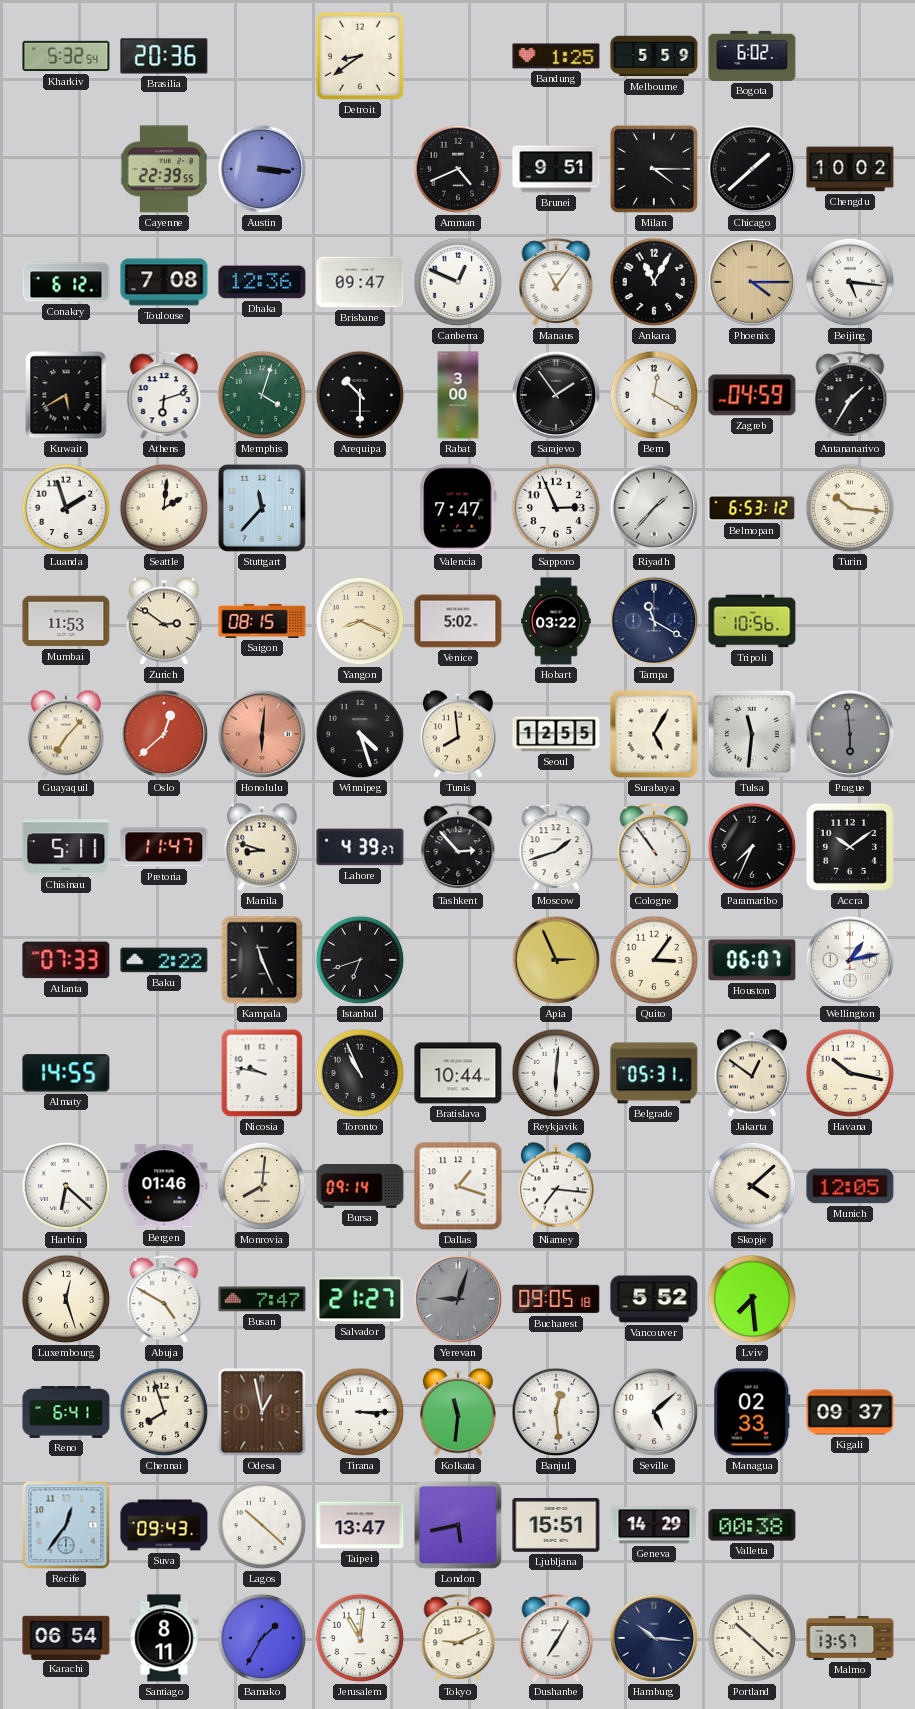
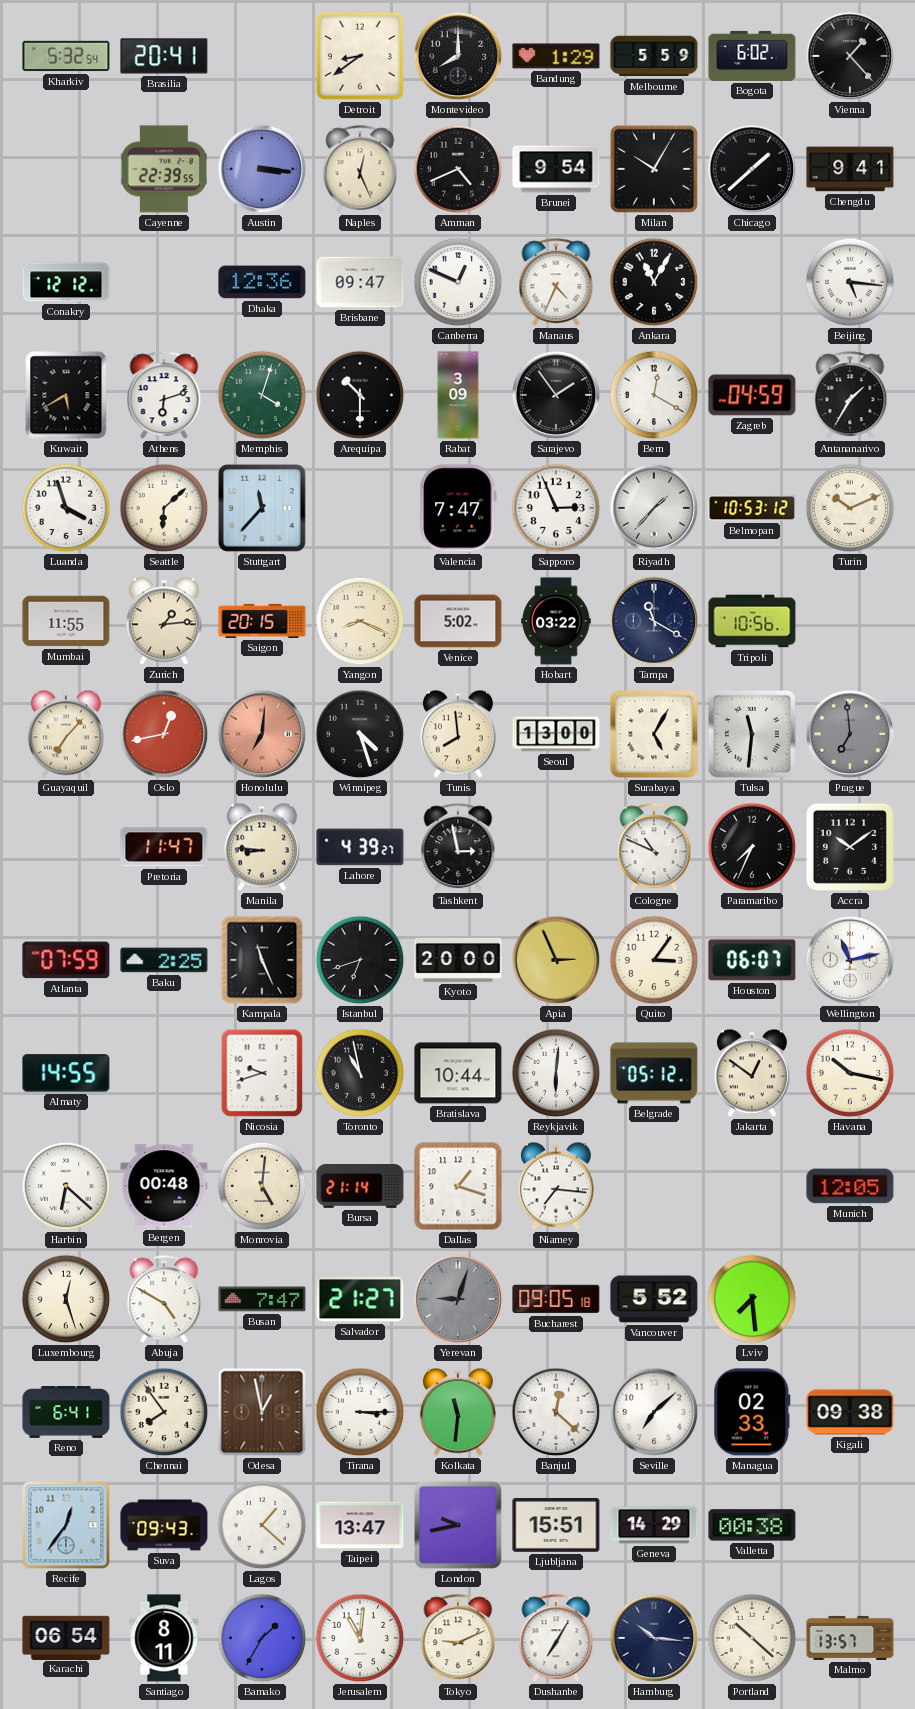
Brasilia: 20:36 -> 20:41 (164, 56)
Montevideo: none -> 8:00 (458, 56)
Bandung: 1:25 -> 1:29 (556, 56)
Vienna: none -> 1:23 (850, 56)
Naples: none -> 12:26 (360, 170)
Brunei: 9:51 -> 9:54 (556, 169)
Milan: 4:15 -> 10:05 (654, 169)
Chengdu: 10:02 -> 9:41 (850, 169)
Conakry: 6:12 -> 12:12 (66, 282)
Toulouse: 7:08 -> none (164, 282)
Manaus: 11:06 -> 4:34 (556, 283)
Phoenix: 4:15 -> none (752, 282)
Rabat: 3:00 -> 3:09 (458, 395)
Luanda: 1:57 -> 3:57 (66, 508)
Seattle: 2:01 -> 6:08 (164, 508)
Belmopan: 6:53 -> 10:53 (752, 508)
Turin: 10:16 -> 10:11 (850, 508)
Mumbai: 11:53 -> 11:55 (66, 621)
Zurich: 2:51 -> 1:14 (164, 621)
Saigon: 08:15 -> 20:15 (262, 621)
Oslo: 12:38 -> 12:43 (164, 734)
Honolulu: 6:01 -> 7:01 (262, 734)
Seoul: 12:55 -> 13:00 (556, 734)
Prague: 5:59 -> 6:59 (850, 734)
Chisinau: 5:11 -> none (66, 847)
Manila: 8:48 -> 8:46 (262, 847)
Tashkent: 2:53 -> 2:58 (458, 848)
Moscow: 1:42 -> none (556, 848)
Cologne: 10:54 -> 10:49 (654, 848)
Atlanta: 07:33 -> 07:59 (66, 960)
Baku: 2:22 -> 2:25 (164, 960)
Kyoto: none -> 20:00 (458, 961)
Wellington: 1:13 -> 11:13 (850, 960)
Nicosia: 9:47 -> 9:42 (262, 1073)
Toronto: 10:56 -> 10:58 (360, 1073)
Belgrade: 05:31 -> 05:12 (654, 1073)
Bergen: 01:46 -> 00:48 (164, 1186)
Monrovia: 8:01 -> 5:01 (262, 1186)
Bursa: 09:14 -> 21:14 (360, 1187)
Skopje: 4:08 -> none (752, 1186)
Chennai: 7:57 -> 7:54 (164, 1412)
Banjul: 12:29 -> 12:22 (556, 1412)
Seville: 5:08 -> 7:08 (654, 1412)
Kigali: 09:37 -> 09:38 (850, 1412)
Lagos: 10:22 -> 1:22 (262, 1525)
London: 5:43 -> 9:43 (458, 1525)
